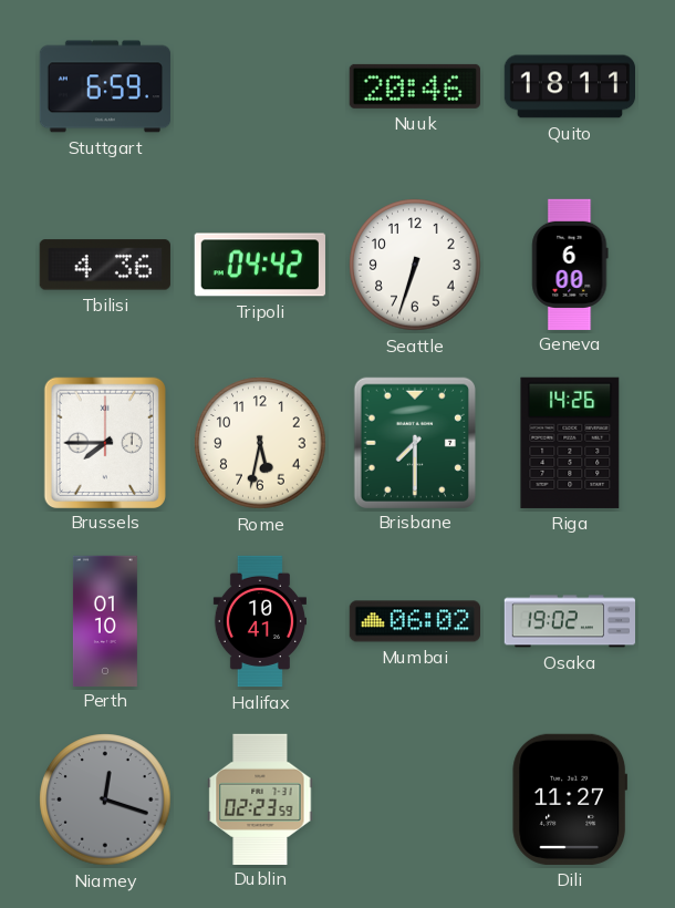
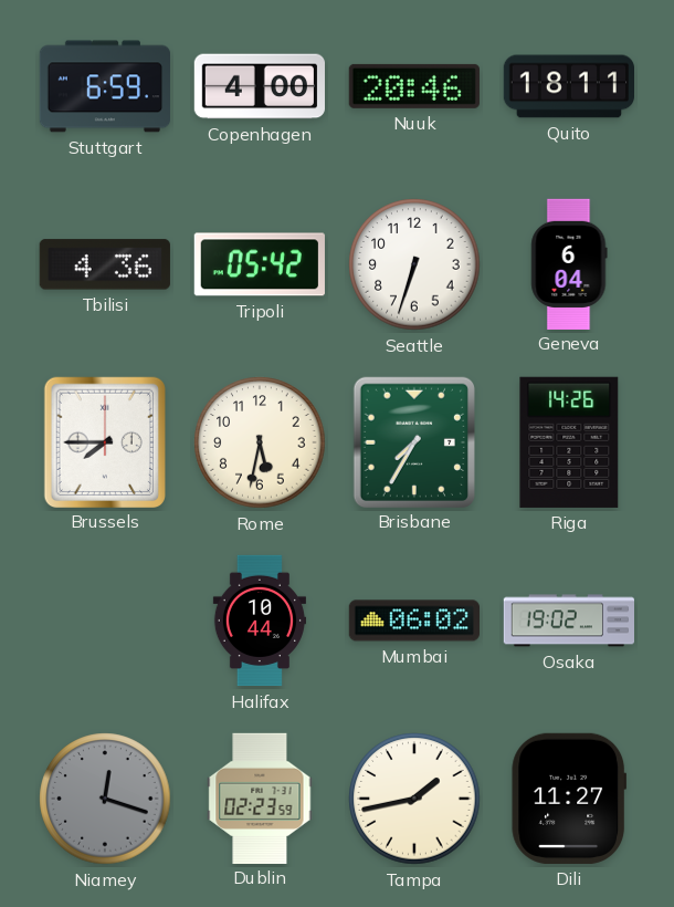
Copenhagen: none -> 4:00 (259, 86)
Tripoli: 04:42 -> 05:42 (260, 264)
Geneva: 6:00 -> 6:04 (569, 263)
Brisbane: 7:30 -> 7:35 (413, 441)
Perth: 01:10 -> none (105, 620)
Halifax: 10:41 -> 10:44 (260, 621)
Tampa: none -> 1:43 (414, 799)
